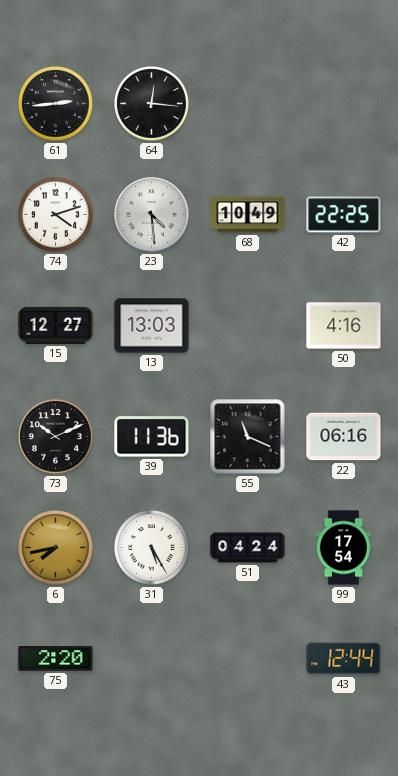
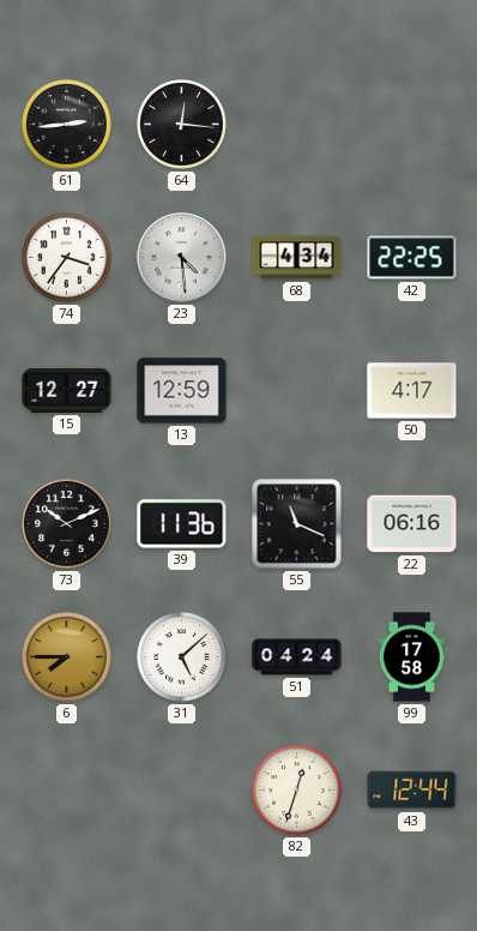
74: 4:12 -> 3:36 (67, 258)
68: 10:49 -> 4:34 (297, 258)
13: 13:03 -> 12:59 (182, 391)
50: 4:16 -> 4:17 (412, 391)
6: 7:43 -> 7:45 (67, 657)
31: 5:25 -> 5:08 (182, 657)
99: 17:54 -> 17:58 (411, 657)
75: 2:20 -> none (56, 659)
82: none -> 12:33 (297, 791)
